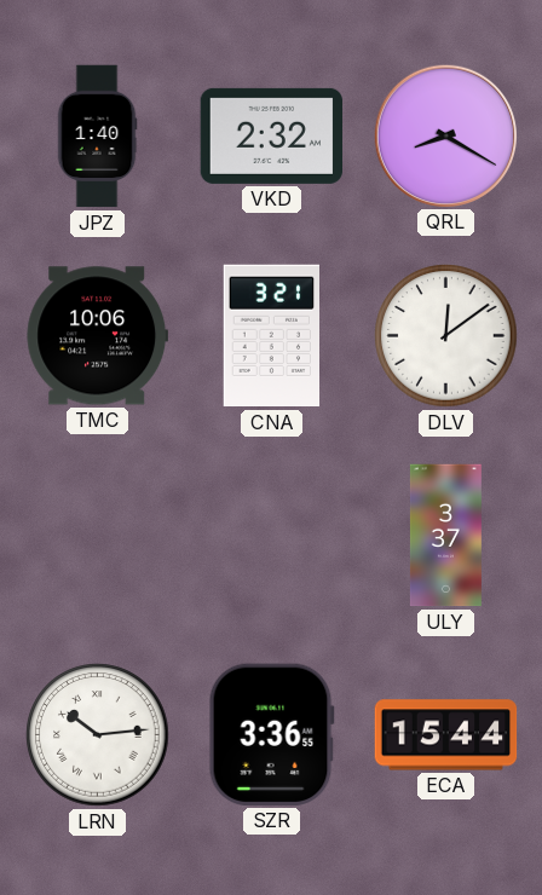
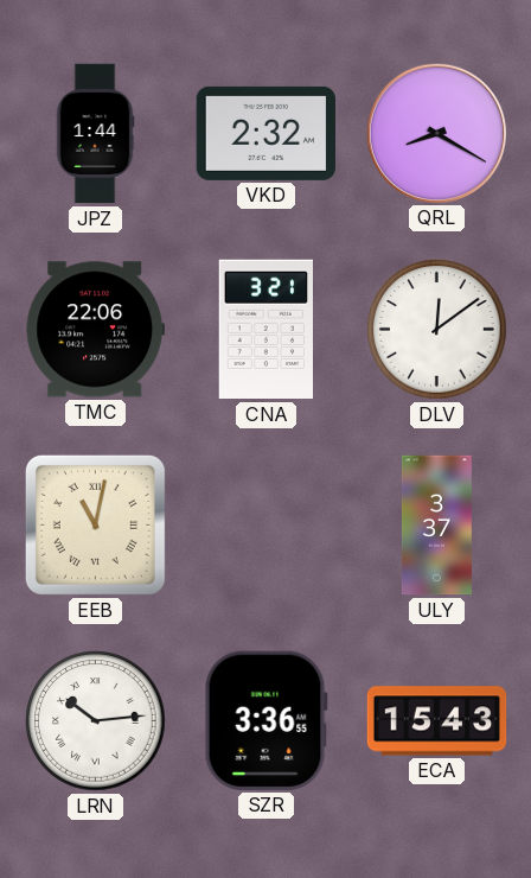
JPZ: 1:40 -> 1:44 (95, 134)
TMC: 10:06 -> 22:06 (95, 330)
EEB: none -> 11:02 (95, 524)
ECA: 15:44 -> 15:43 (437, 721)
